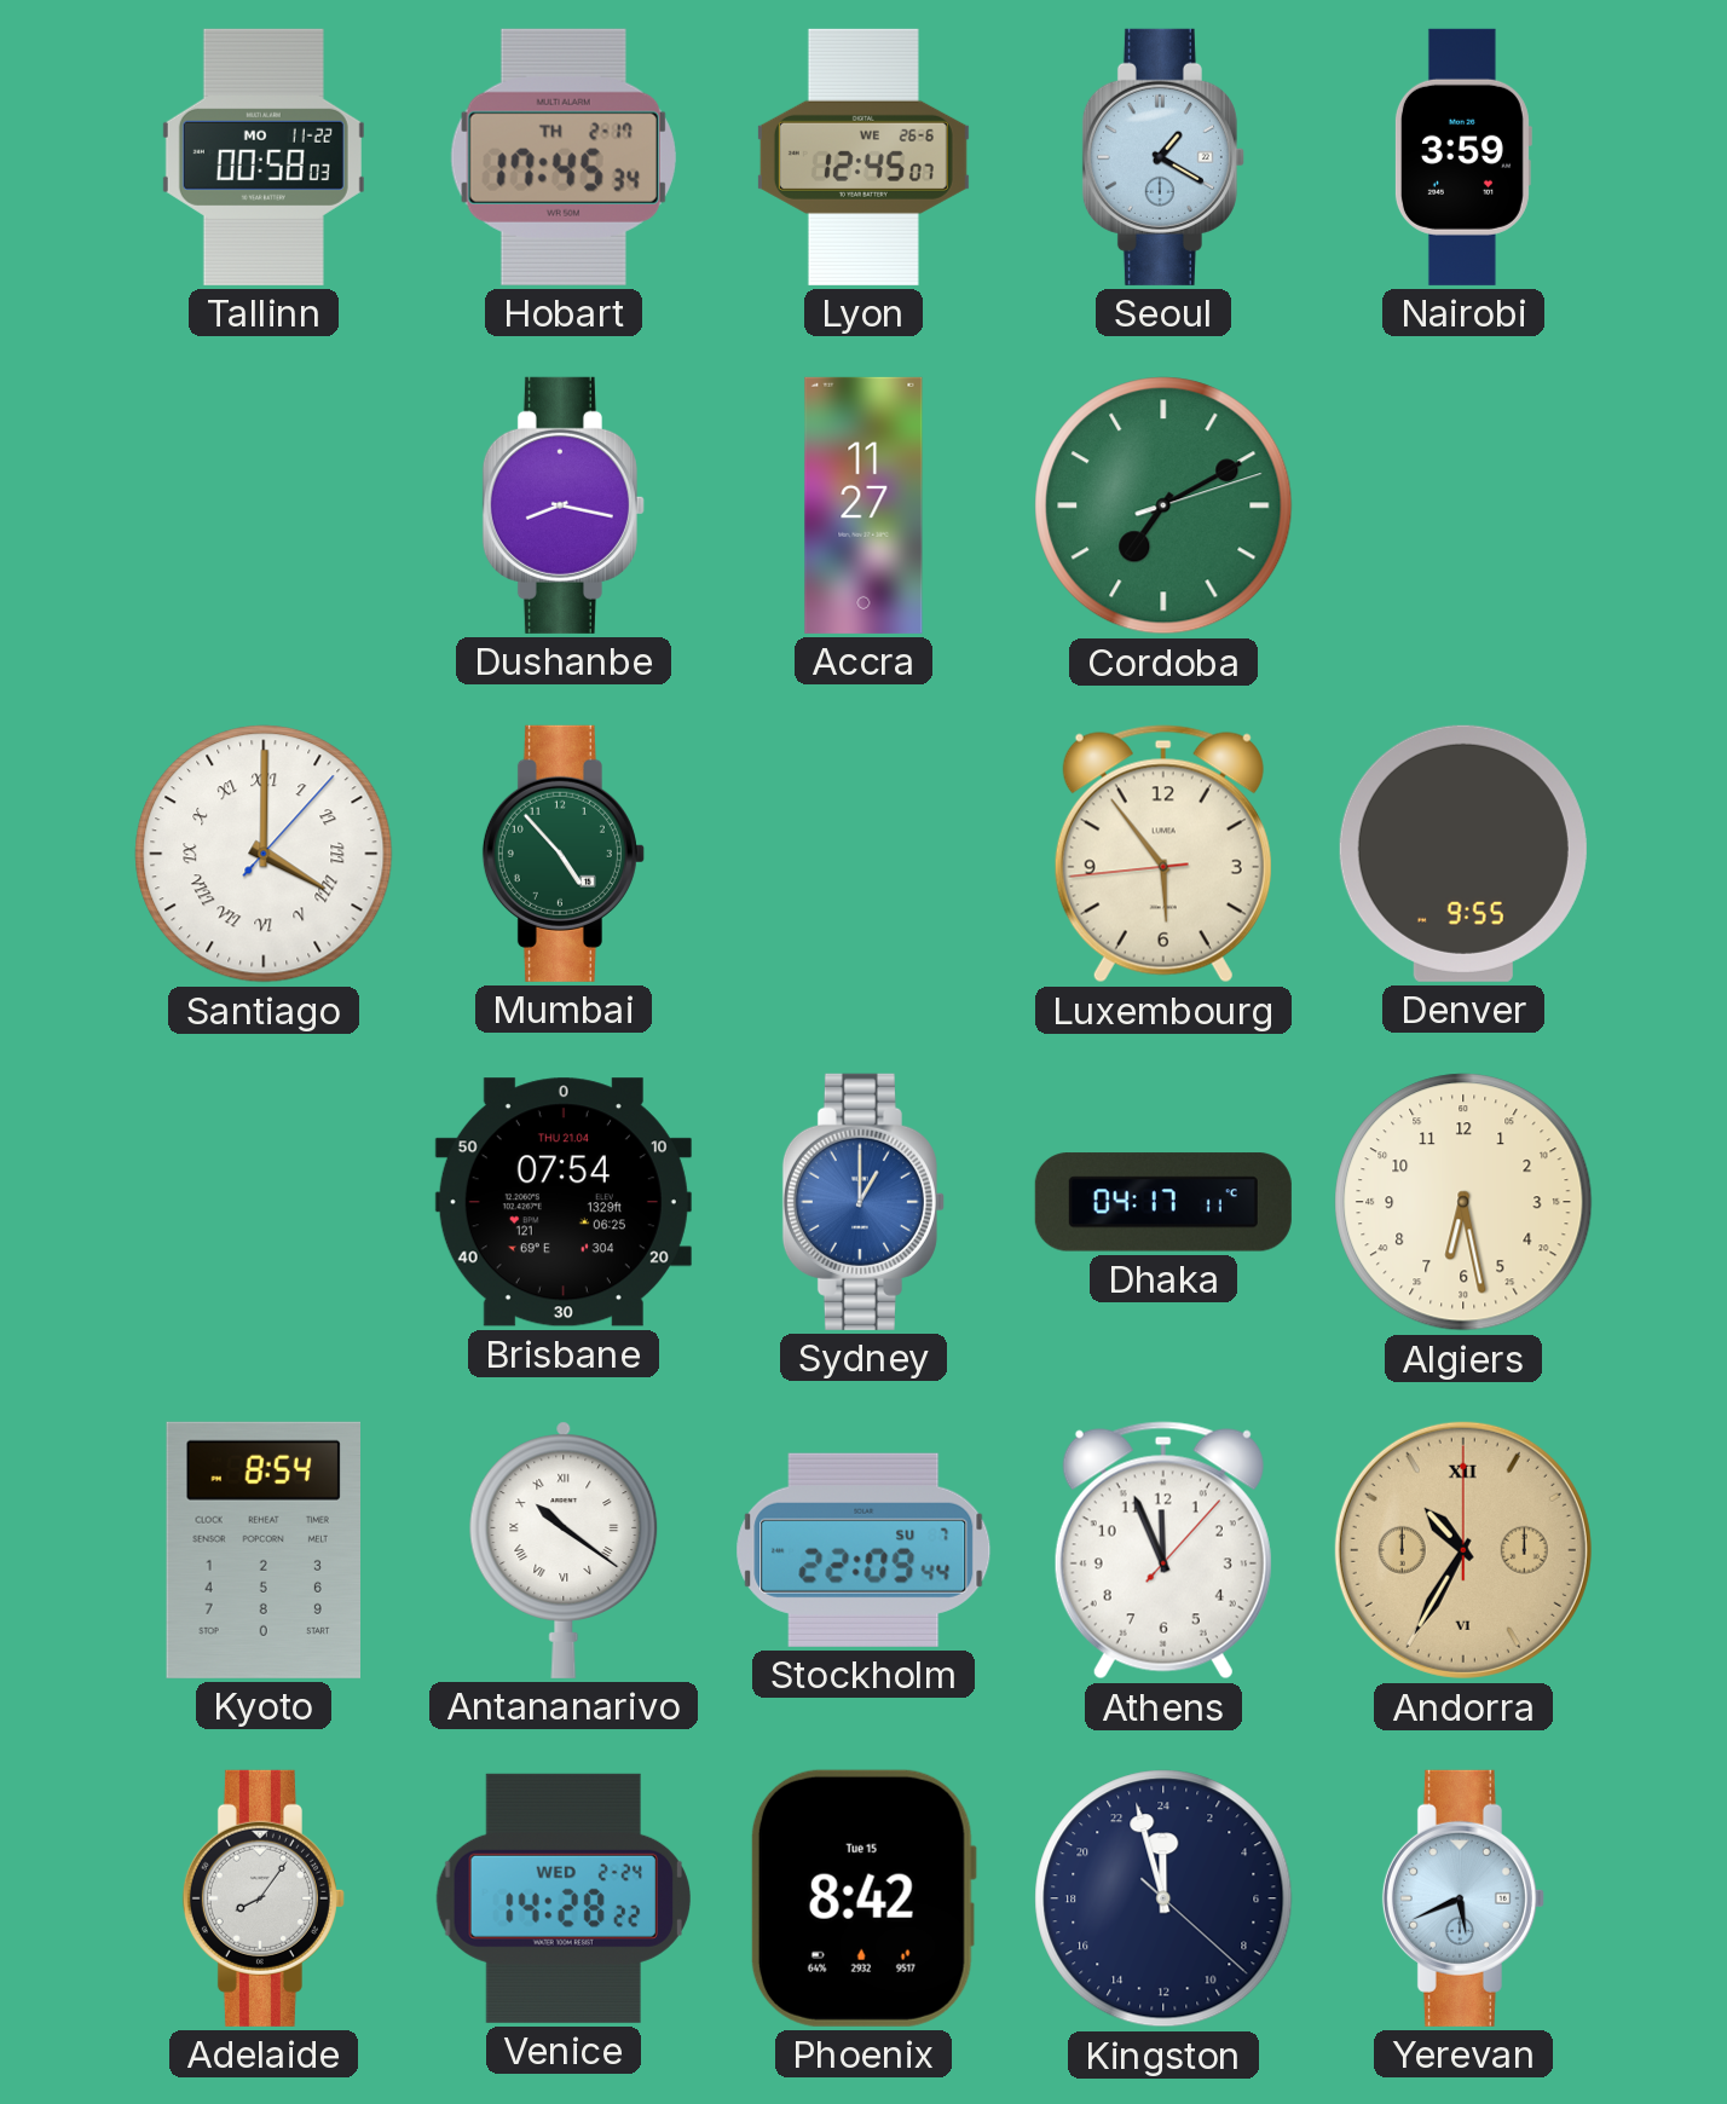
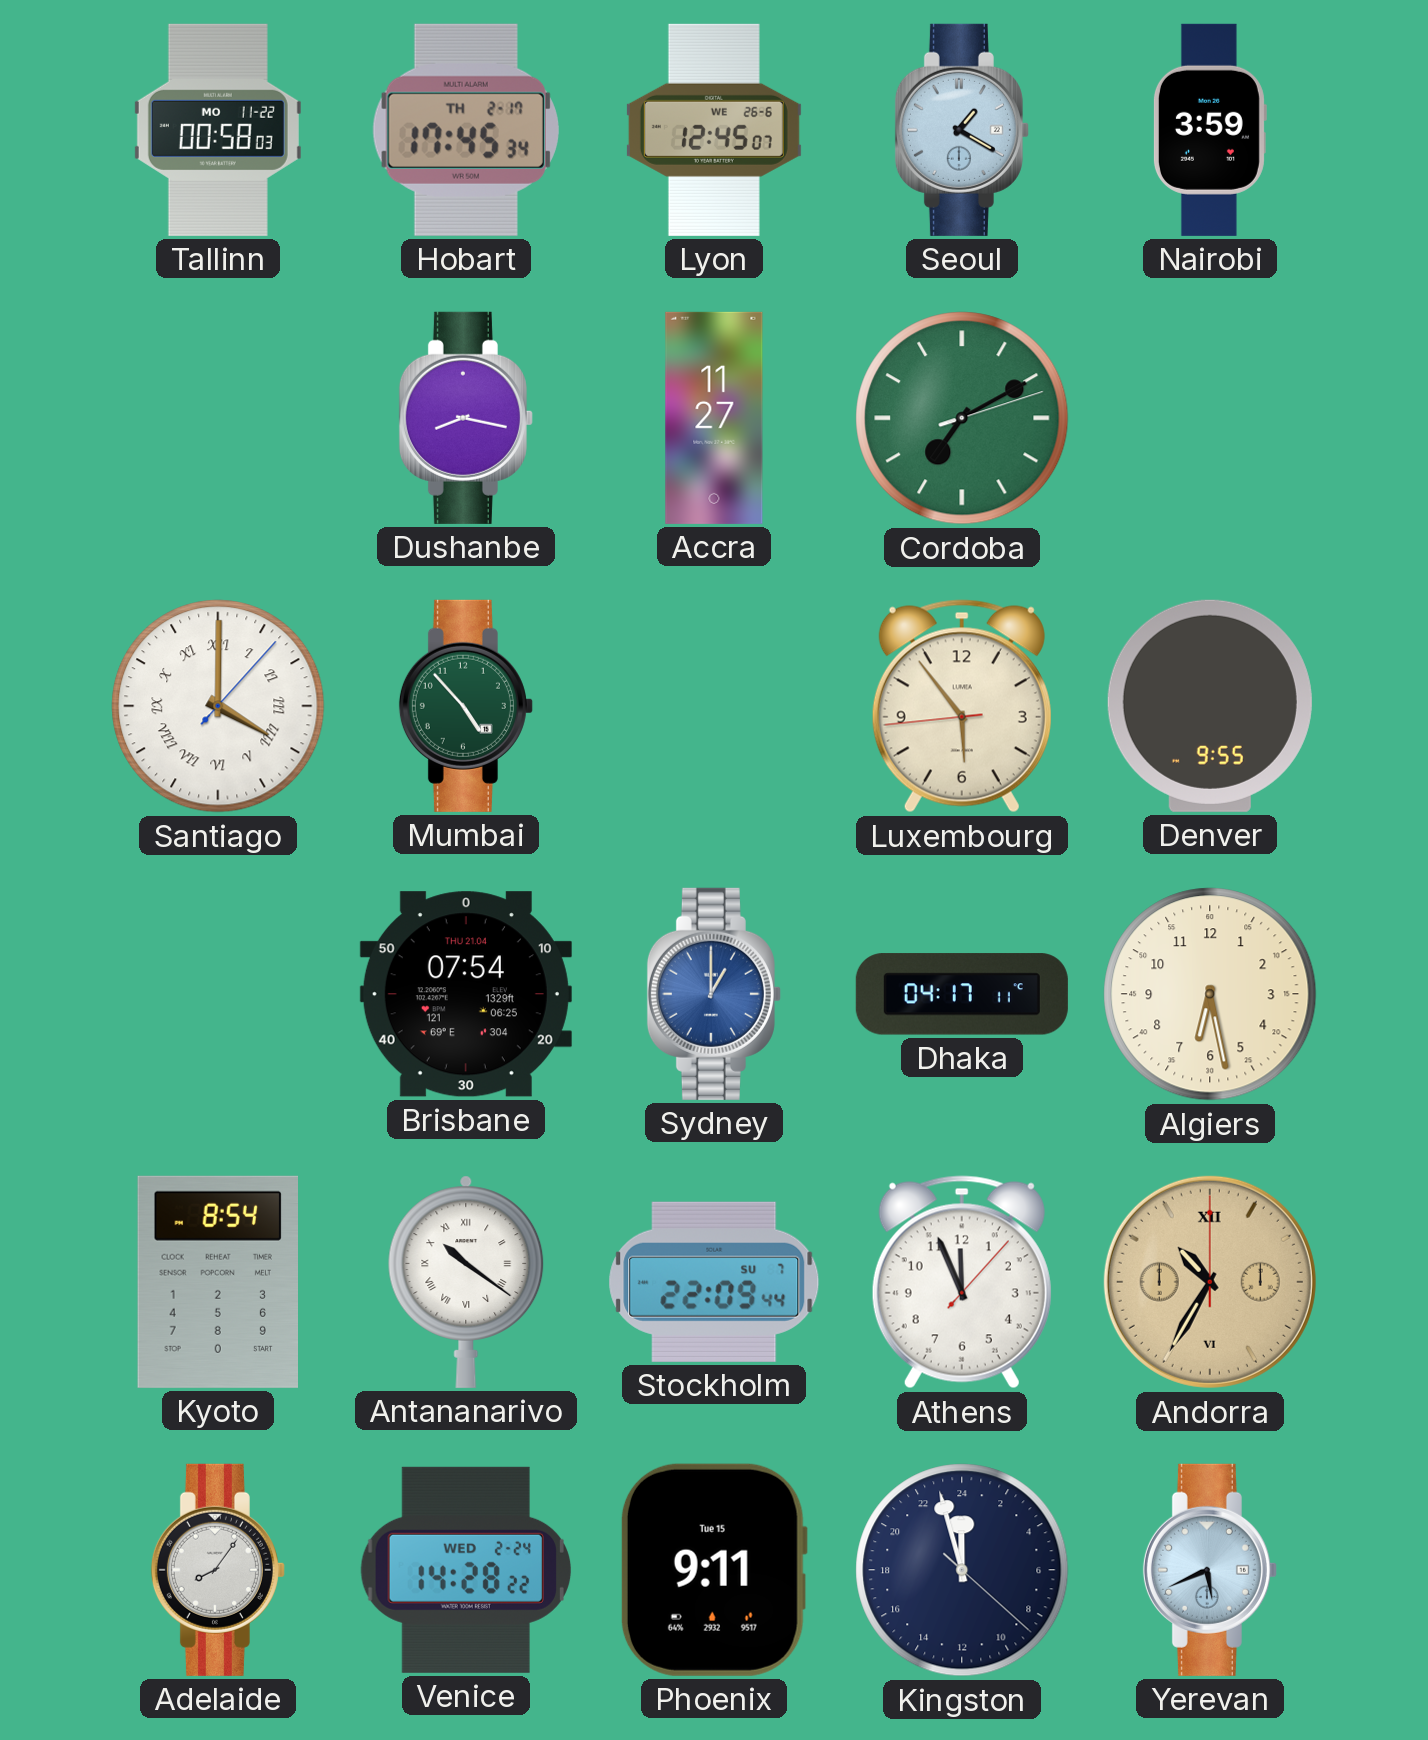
Phoenix: 8:42 -> 9:11 (714, 1570)
